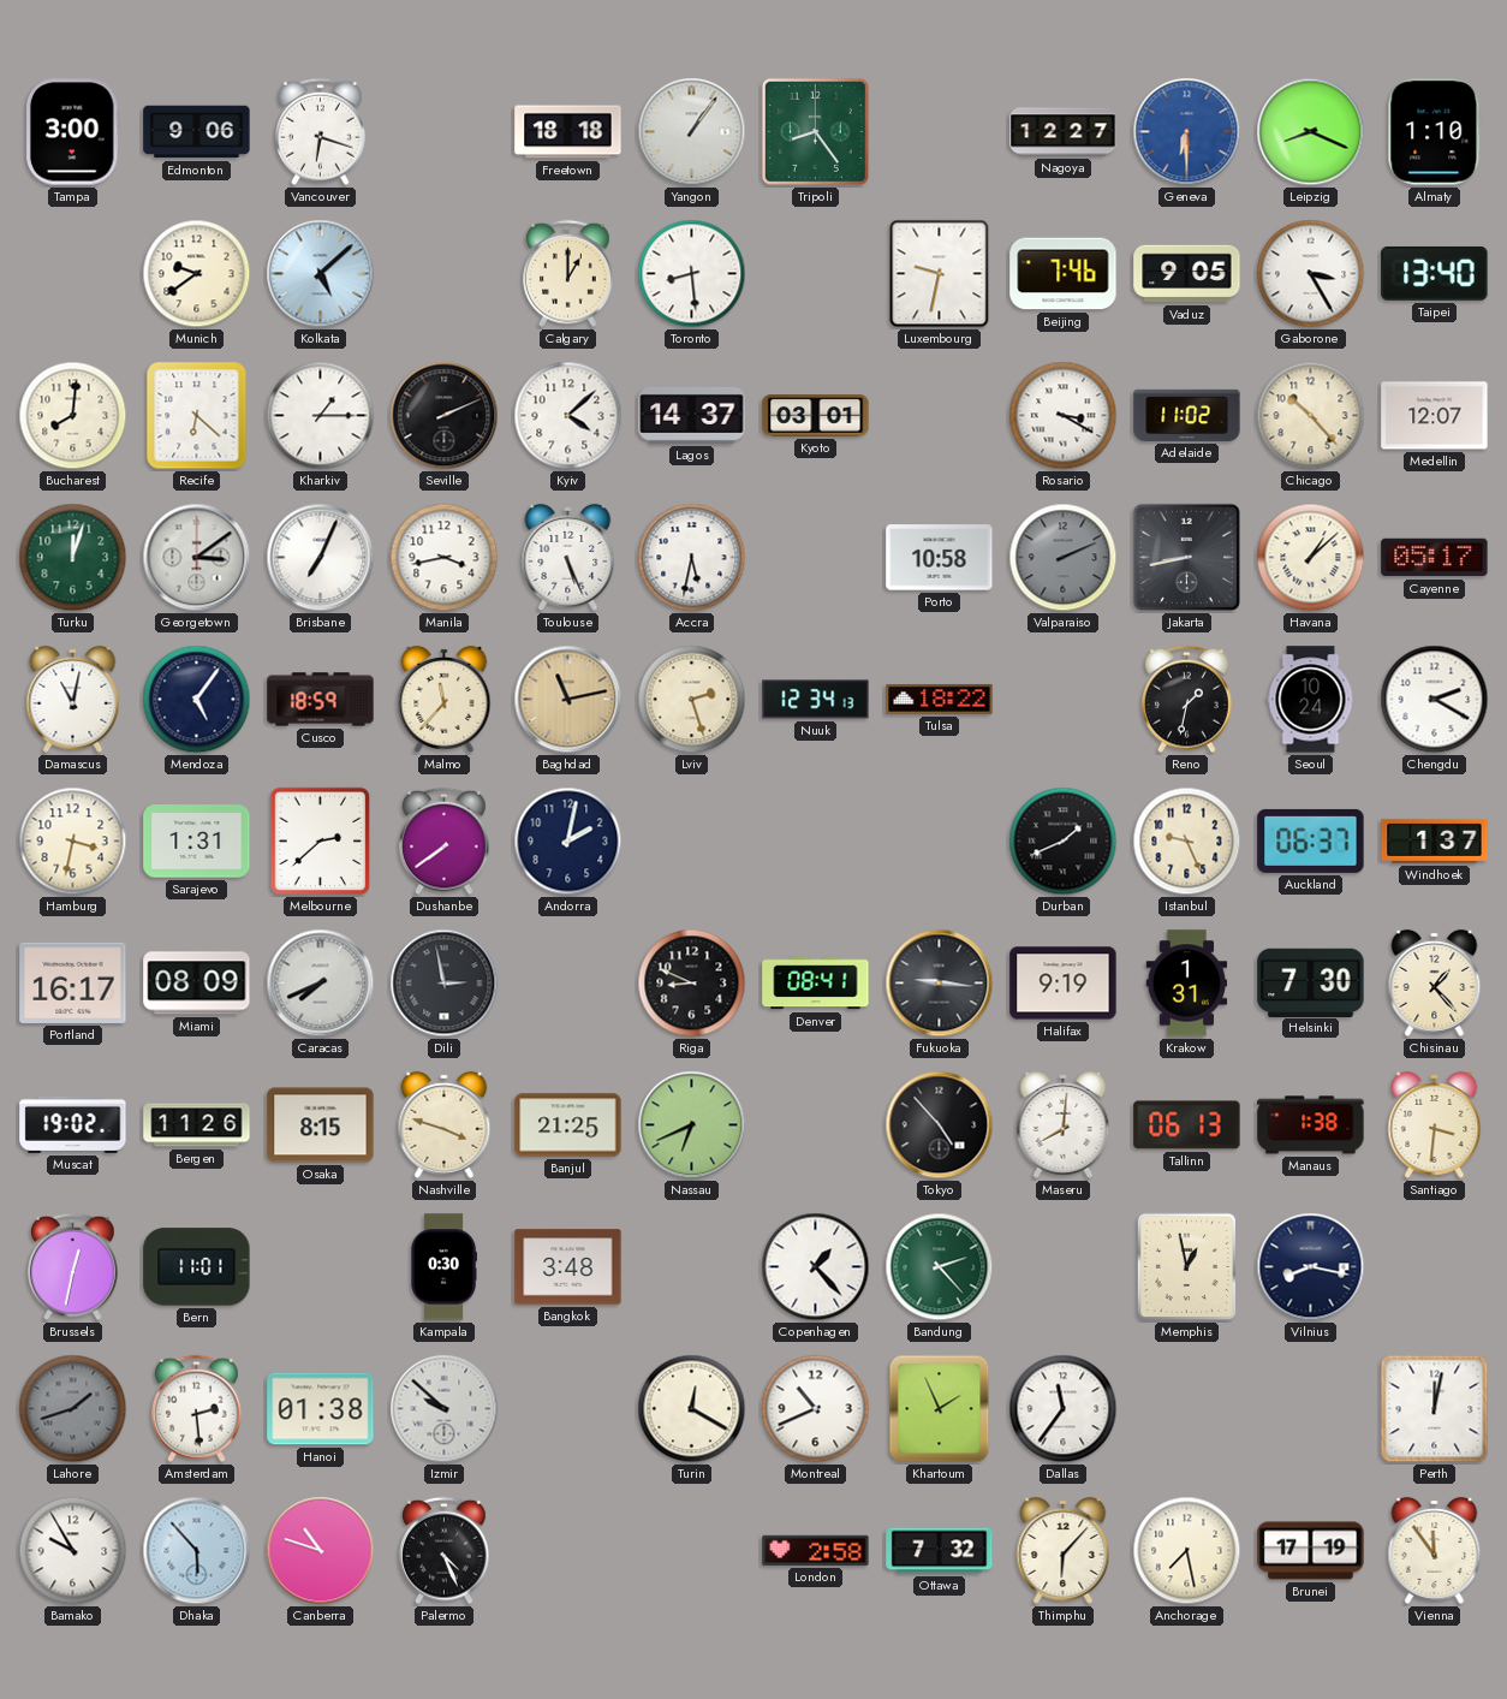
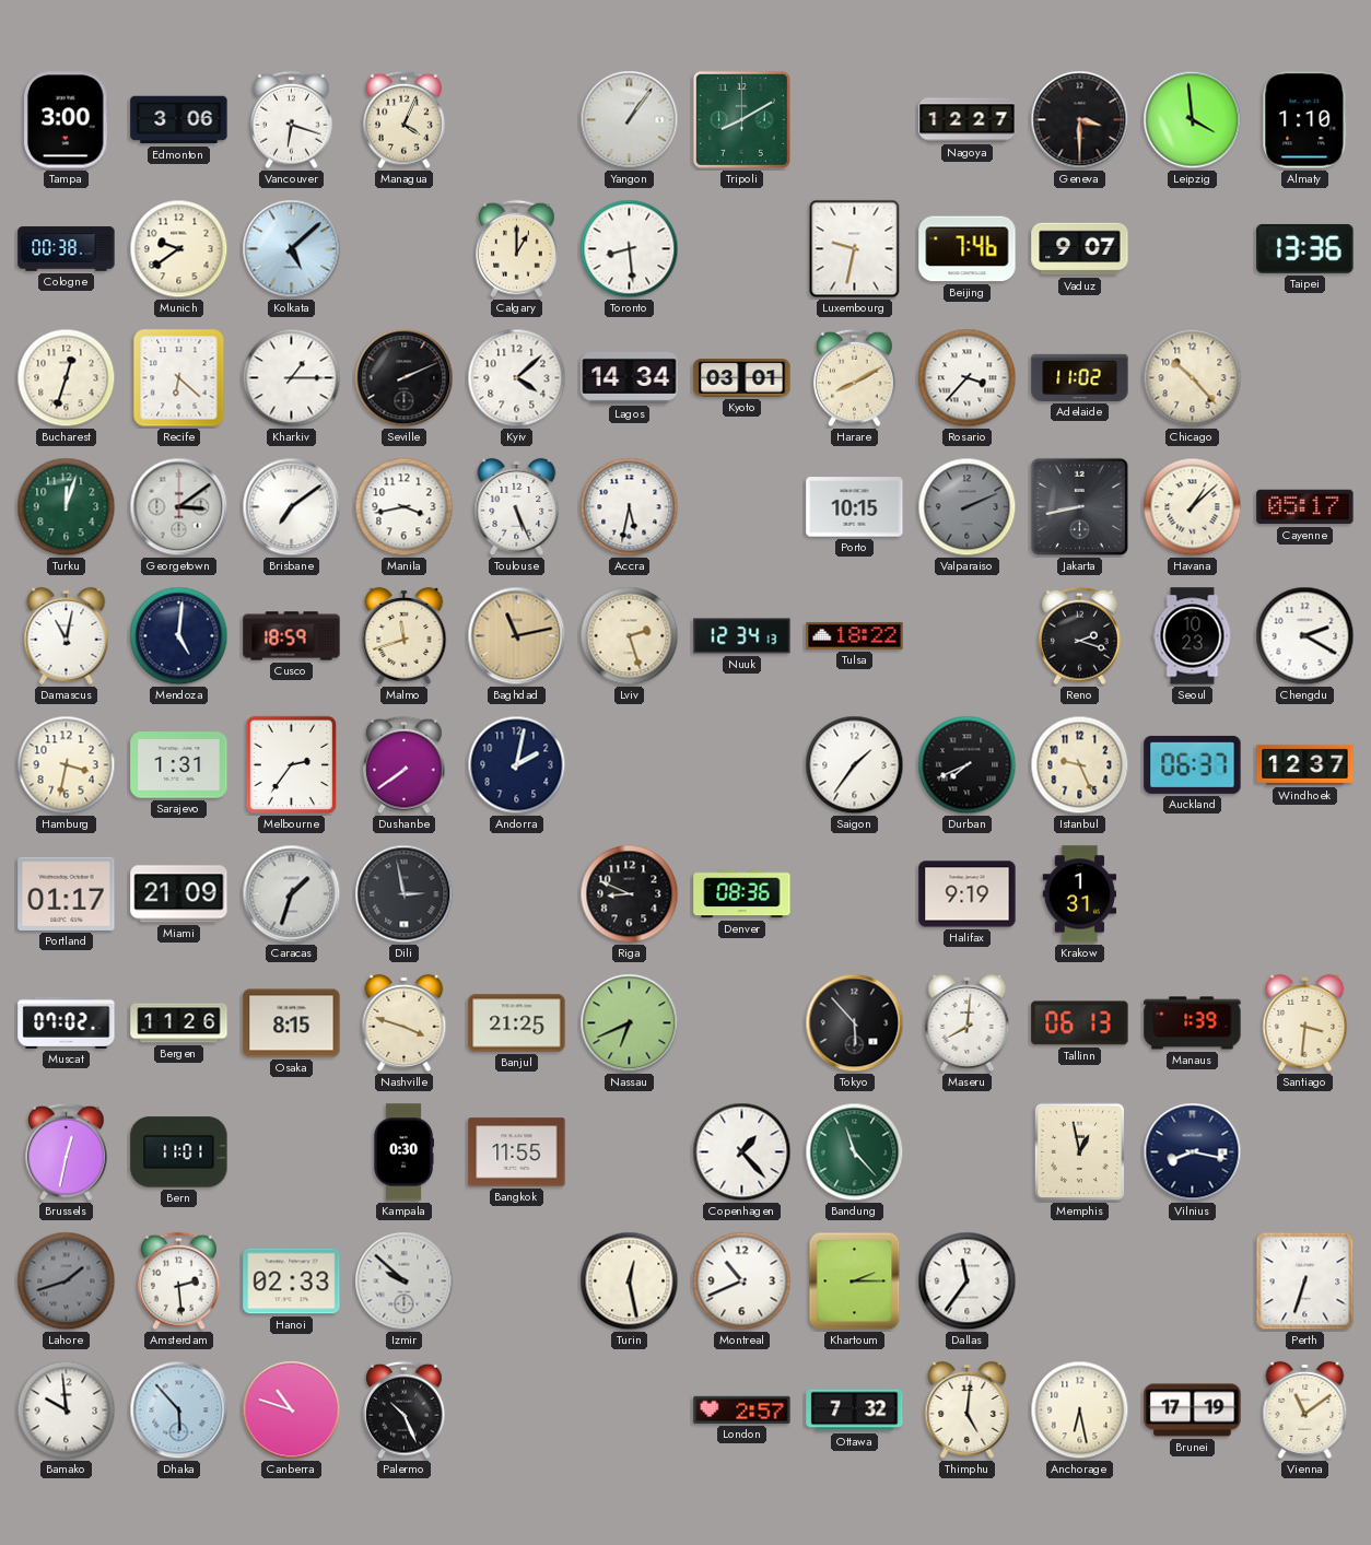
Edmonton: 9:06 -> 3:06 (179, 120)
Managua: none -> 4:04 (405, 120)
Freetown: 18:18 -> none (568, 132)
Tripoli: 8:24 -> 8:10 (741, 119)
Geneva: 6:30 -> 3:30 (1080, 120)
Geneva dial: blue -> black (1080, 120)
Leipzig: 8:19 -> 3:59 (1193, 120)
Cologne: none -> 00:38 (67, 249)
Vaduz: 9:05 -> 9:07 (1080, 249)
Gaborone: 3:25 -> none (1311, 274)
Taipei: 13:40 -> 13:36 (1305, 249)
Bucharest: 8:01 -> 12:33 (67, 378)
Lagos: 14:37 -> 14:34 (630, 377)
Harare: none -> 8:10 (855, 378)
Rosario: 3:20 -> 3:37 (968, 378)
Medellin: 12:07 -> none (1435, 416)
Brisbane: 7:04 -> 7:09 (292, 507)
Porto: 10:58 -> 10:15 (855, 507)
Mendoza: 5:06 -> 5:01 (179, 636)
Malmo: 11:37 -> 11:42 (405, 635)
Reno: 1:32 -> 2:18 (1080, 636)
Seoul: 10:24 -> 10:23 (1193, 636)
Melbourne: 2:38 -> 2:36 (292, 765)
Saigon: none -> 1:36 (855, 765)
Durban: 1:41 -> 7:41 (968, 765)
Windhoek: 1:37 -> 12:37 (1305, 764)
Portland: 16:17 -> 01:17 (67, 893)
Miami: 08:09 -> 21:09 (179, 894)
Caracas: 7:41 -> 1:33 (292, 894)
Denver: 08:41 -> 08:36 (742, 894)
Fukuoka: 9:16 -> none (940, 984)
Helsinki: 7:30 -> none (1311, 982)
Chisinau: 1:23 -> none (1435, 982)
Muscat: 19:02 -> 07:02 (67, 1022)
Tokyo: 4:53 -> 5:53 (855, 1023)
Manaus: 1:38 -> 1:39 (1193, 1023)
Bangkok: 3:48 -> 11:55 (517, 1152)
Bandung: 2:23 -> 11:23 (855, 1152)
Hanoi: 01:38 -> 02:33 (292, 1281)
Turin: 12:20 -> 12:28 (630, 1281)
Khartoum: 1:56 -> 2:15 (855, 1281)
Perth: 12:02 -> 6:33 (1305, 1281)
Bamako: 9:55 -> 9:59 (67, 1411)
Palermo: 4:26 -> 10:26 (405, 1411)
London: 2:58 -> 2:57 (742, 1409)
Thimphu: 6:07 -> 5:01 (968, 1409)
Anchorage: 7:28 -> 6:28 (1080, 1411)
Vienna: 11:54 -> 11:09 (1305, 1409)
